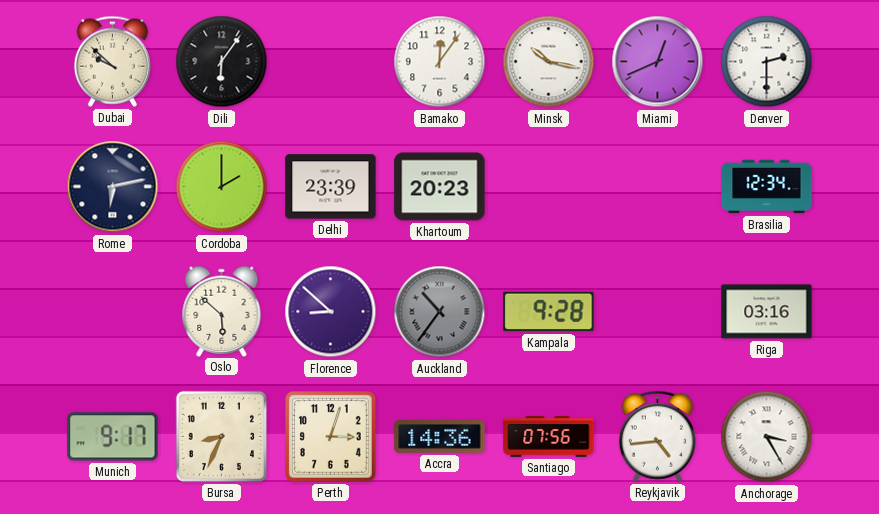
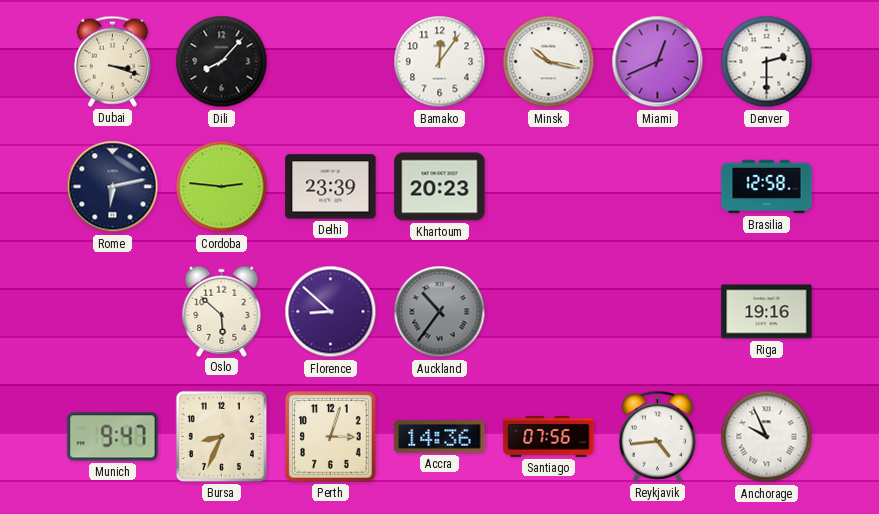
Dubai: 9:52 -> 3:18 (112, 61)
Dili: 6:06 -> 8:07 (222, 62)
Cordoba: 2:00 -> 2:46 (222, 187)
Brasilia: 12:34 -> 12:58 (767, 187)
Kampala: 9:28 -> none (549, 312)
Riga: 03:16 -> 19:16 (767, 312)
Munich: 9:17 -> 9:47 (113, 437)
Anchorage: 3:25 -> 9:56 (767, 437)
